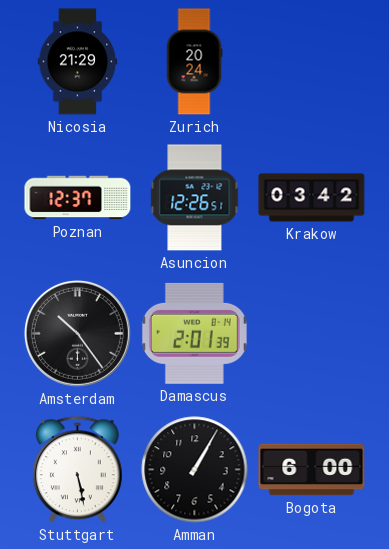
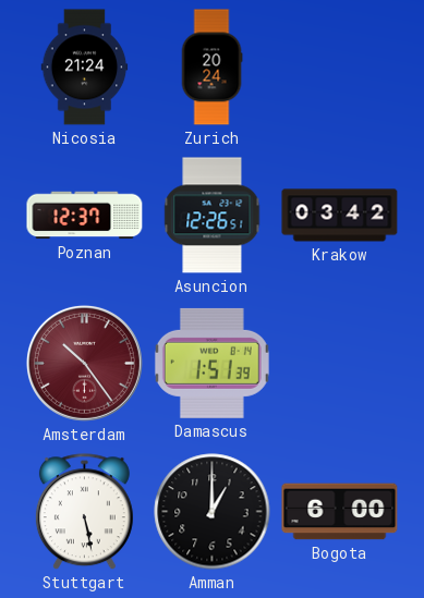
Nicosia: 21:29 -> 21:24 (85, 68)
Amsterdam dial: black -> burgundy (84, 363)
Damascus: 2:01 -> 1:51 (211, 363)
Amman: 1:05 -> 1:00 (213, 512)
